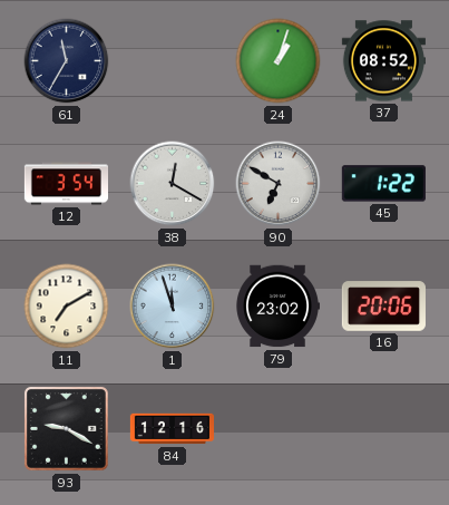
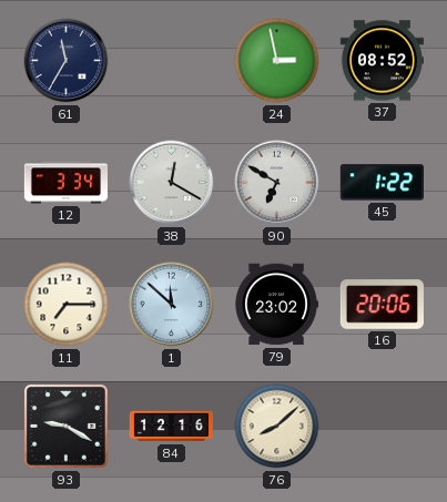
24: 1:03 -> 2:58 (277, 61)
12: 3:54 -> 3:34 (65, 183)
11: 7:10 -> 7:15 (67, 305)
1: 11:57 -> 11:52 (172, 305)
76: none -> 8:08 (277, 427)
